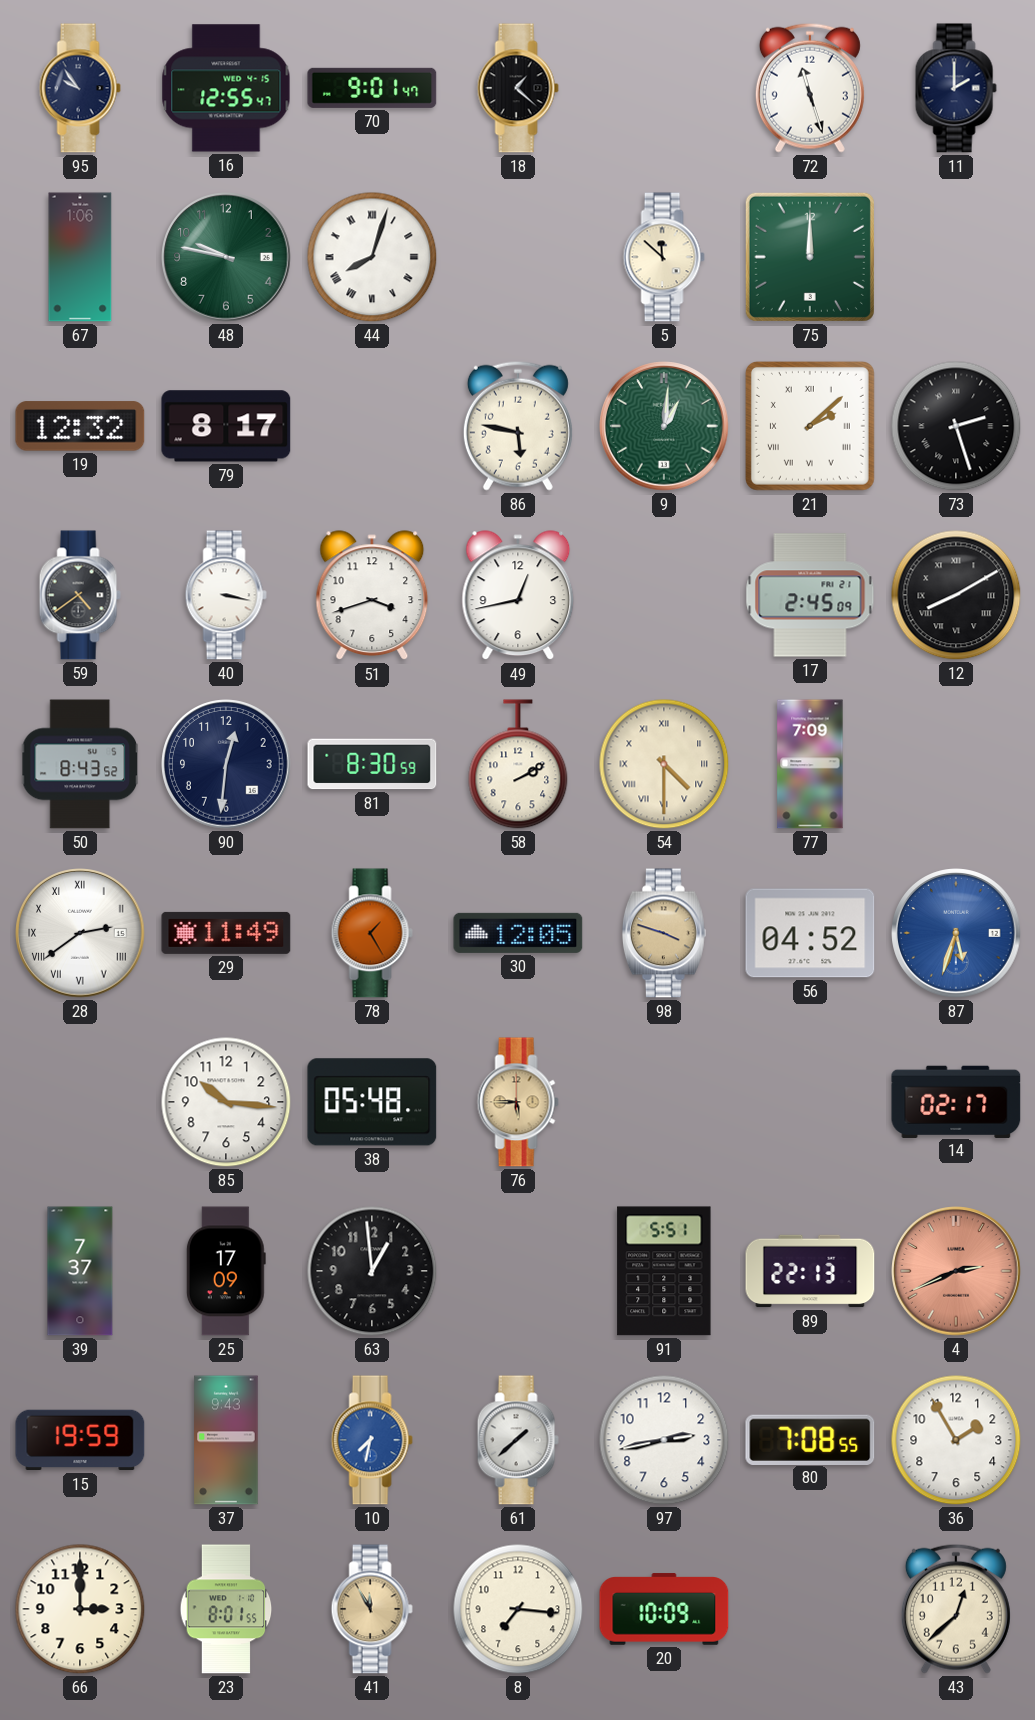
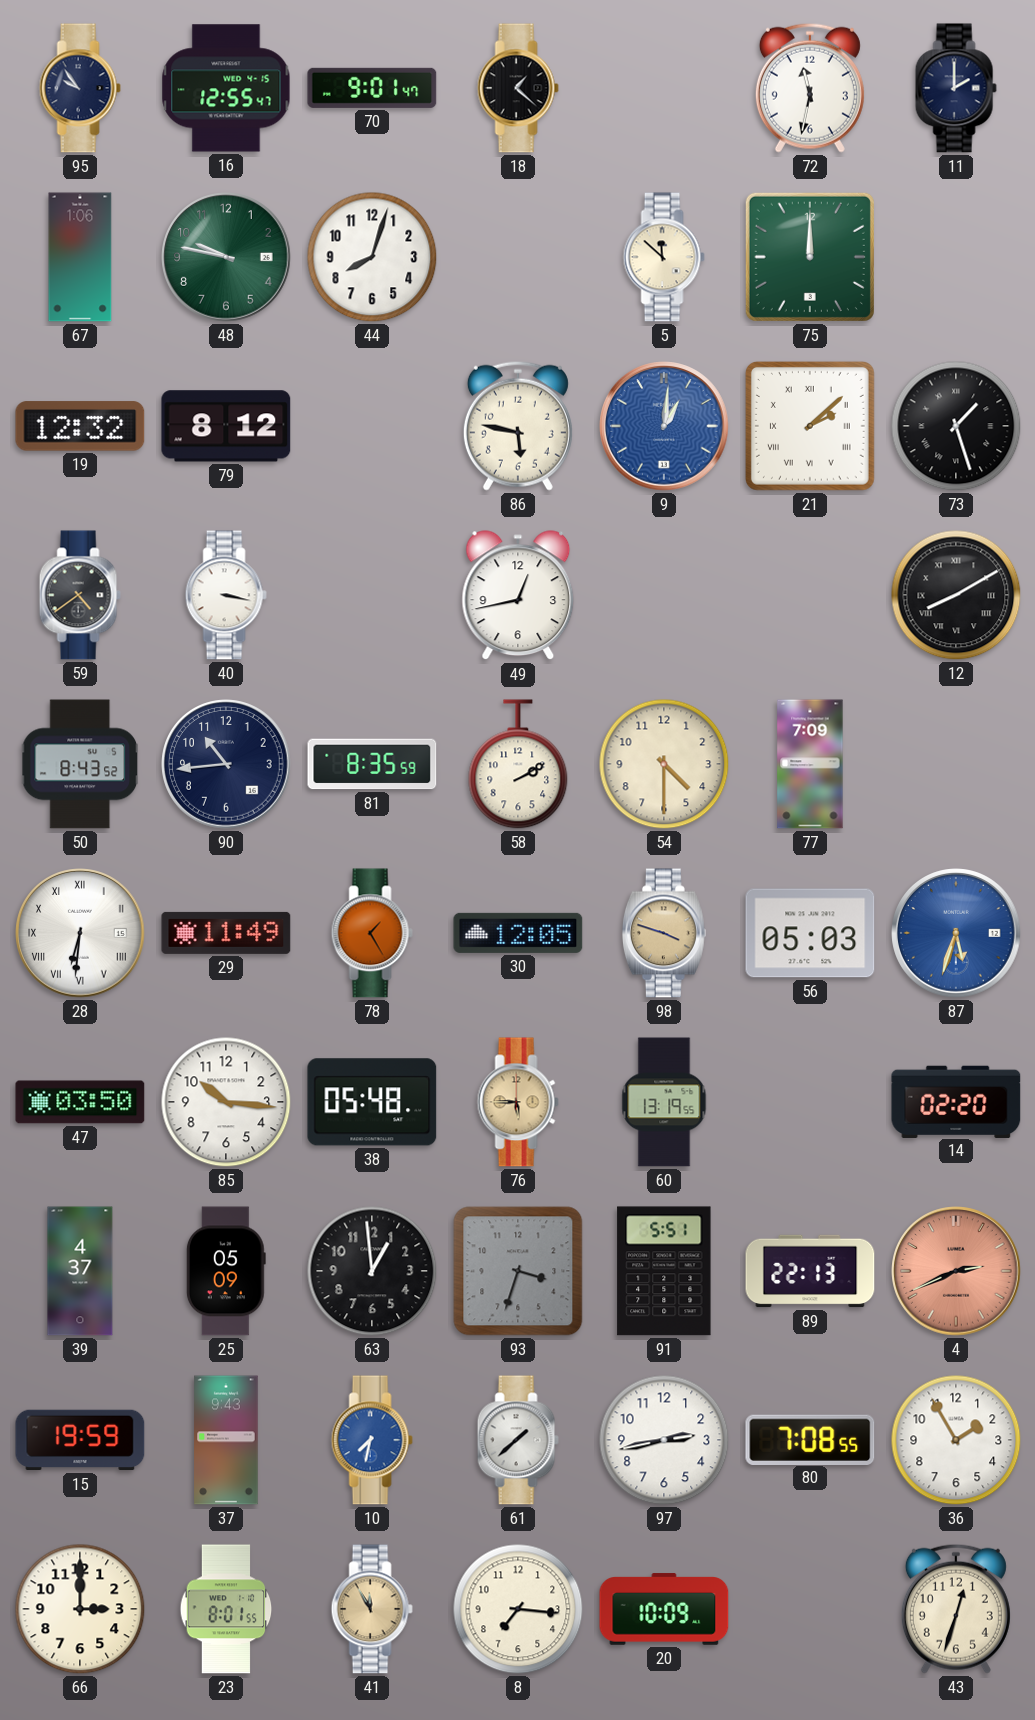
72: 11:27 -> 11:32 (810, 88)
44 numerals: Roman -> Arabic (372, 257)
79: 8:17 -> 8:12 (226, 426)
9 dial: green -> blue (664, 426)
73: 2:27 -> 1:27 (956, 426)
51: 3:42 -> none (372, 596)
17: 2:45 -> none (810, 595)
90: 12:31 -> 10:44 (226, 764)
81: 8:30 -> 8:35 (372, 764)
54 numerals: Roman -> Arabic (664, 764)
28: 2:39 -> 6:31 (80, 933)
56: 04:52 -> 05:03 (810, 933)
47: none -> 03:50 (80, 1102)
60: none -> 13:19 (664, 1102)
14: 02:17 -> 02:20 (956, 1101)
39: 7:37 -> 4:37 (80, 1271)
25: 17:09 -> 05:09 (226, 1271)
93: none -> 3:33 (518, 1271)
43: 12:38 -> 12:33 (956, 1609)
